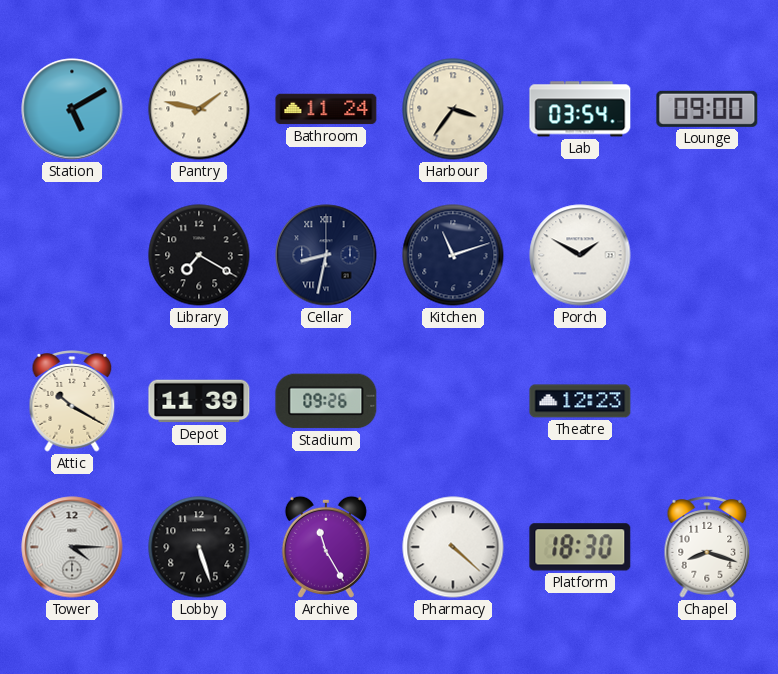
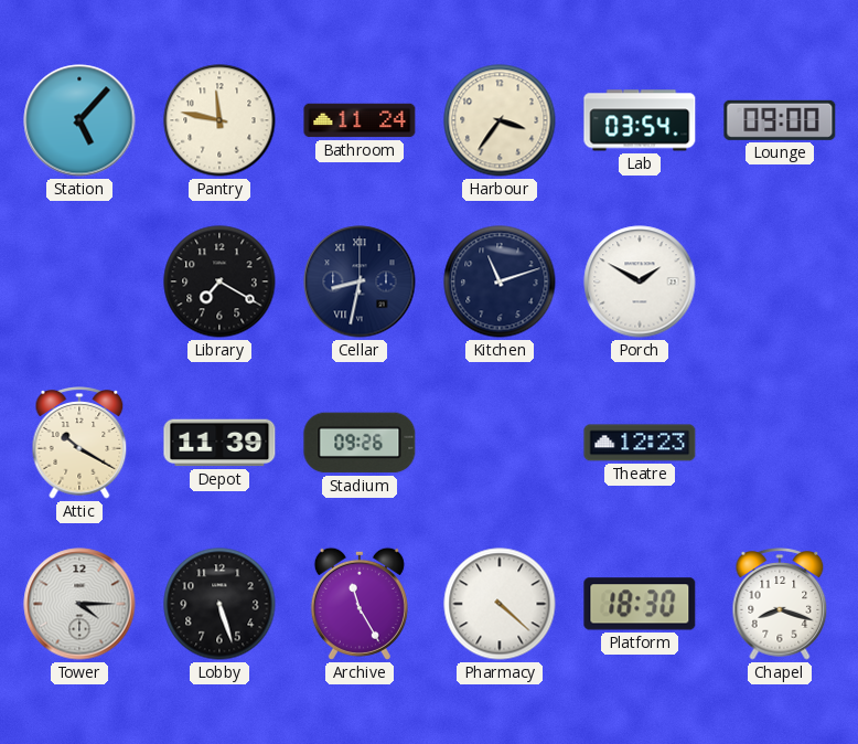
Station: 5:10 -> 5:07 (79, 120)
Pantry: 1:47 -> 11:47 (219, 120)
